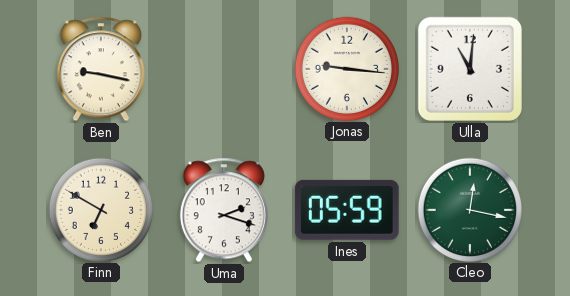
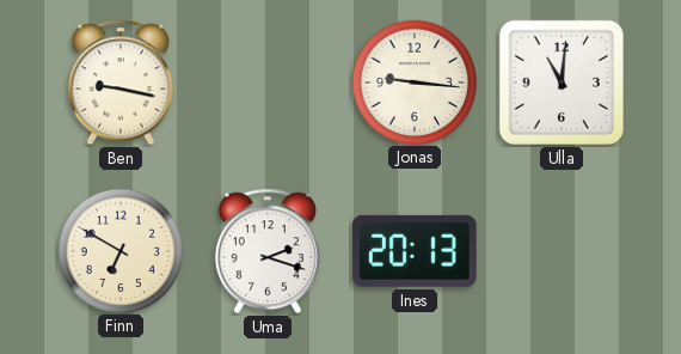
Ines: 05:59 -> 20:13 (415, 251)
Cleo: 12:17 -> none (469, 209)
